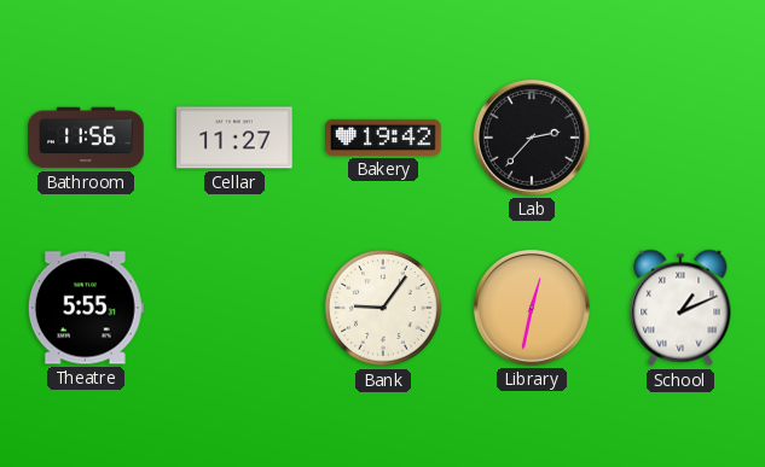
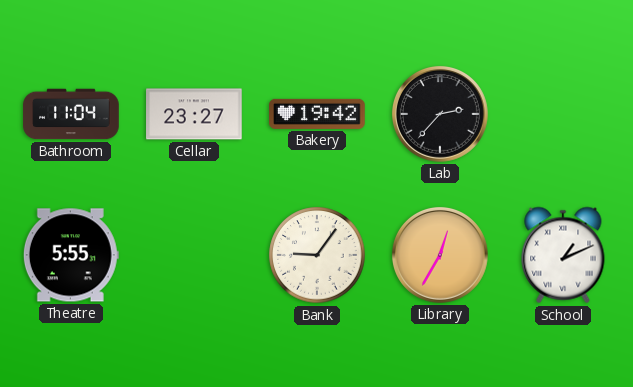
Bathroom: 11:56 -> 11:04 (71, 114)
Cellar: 11:27 -> 23:27 (194, 114)
Library: 12:32 -> 12:35 (440, 255)
